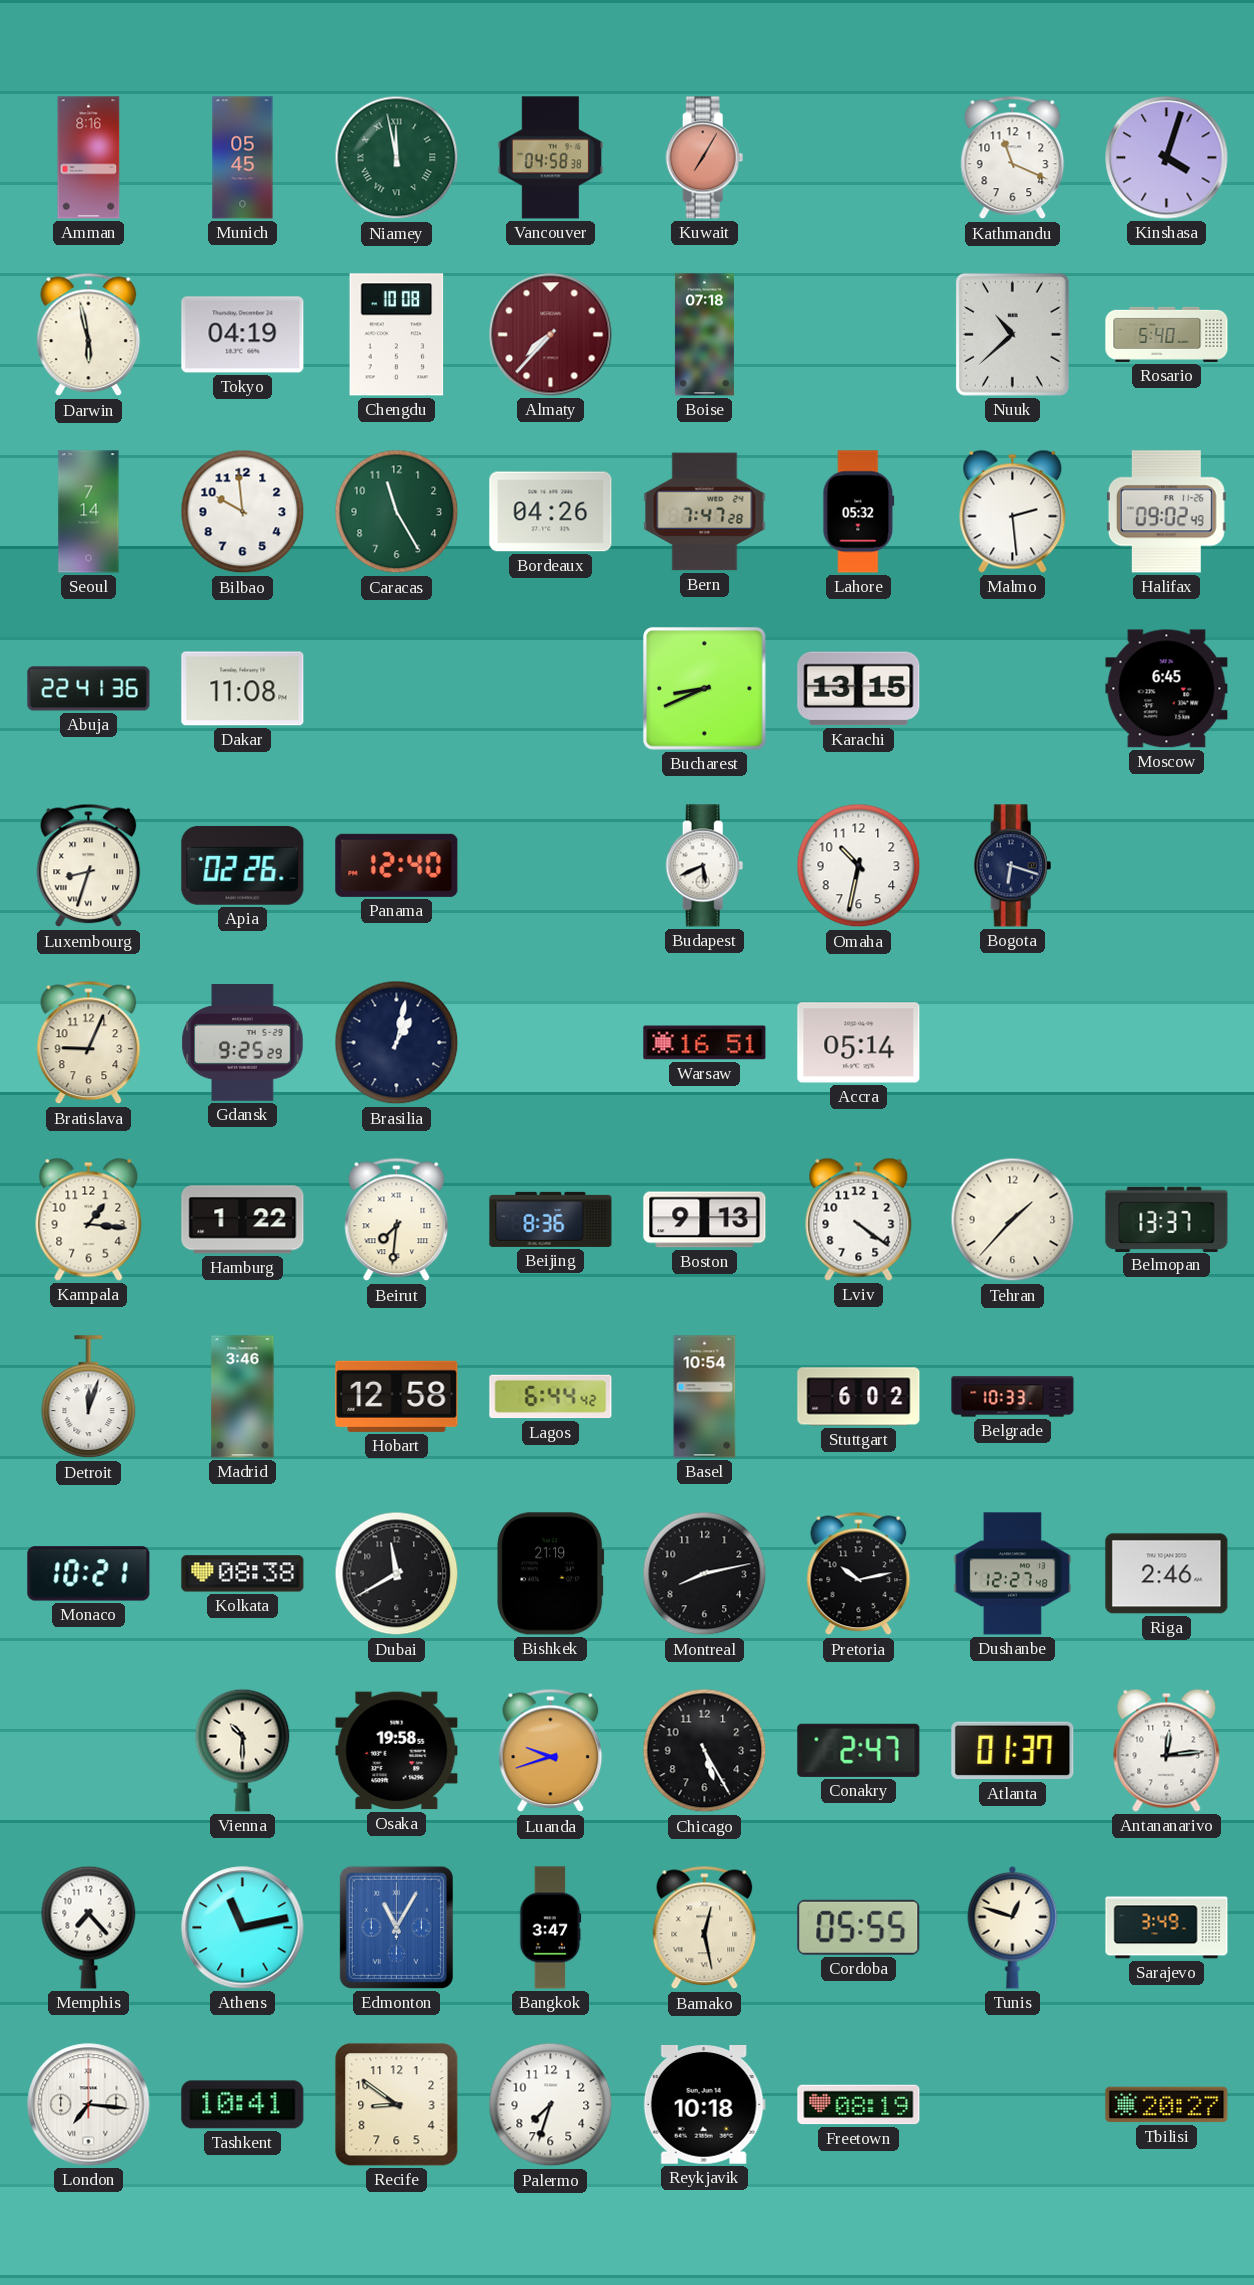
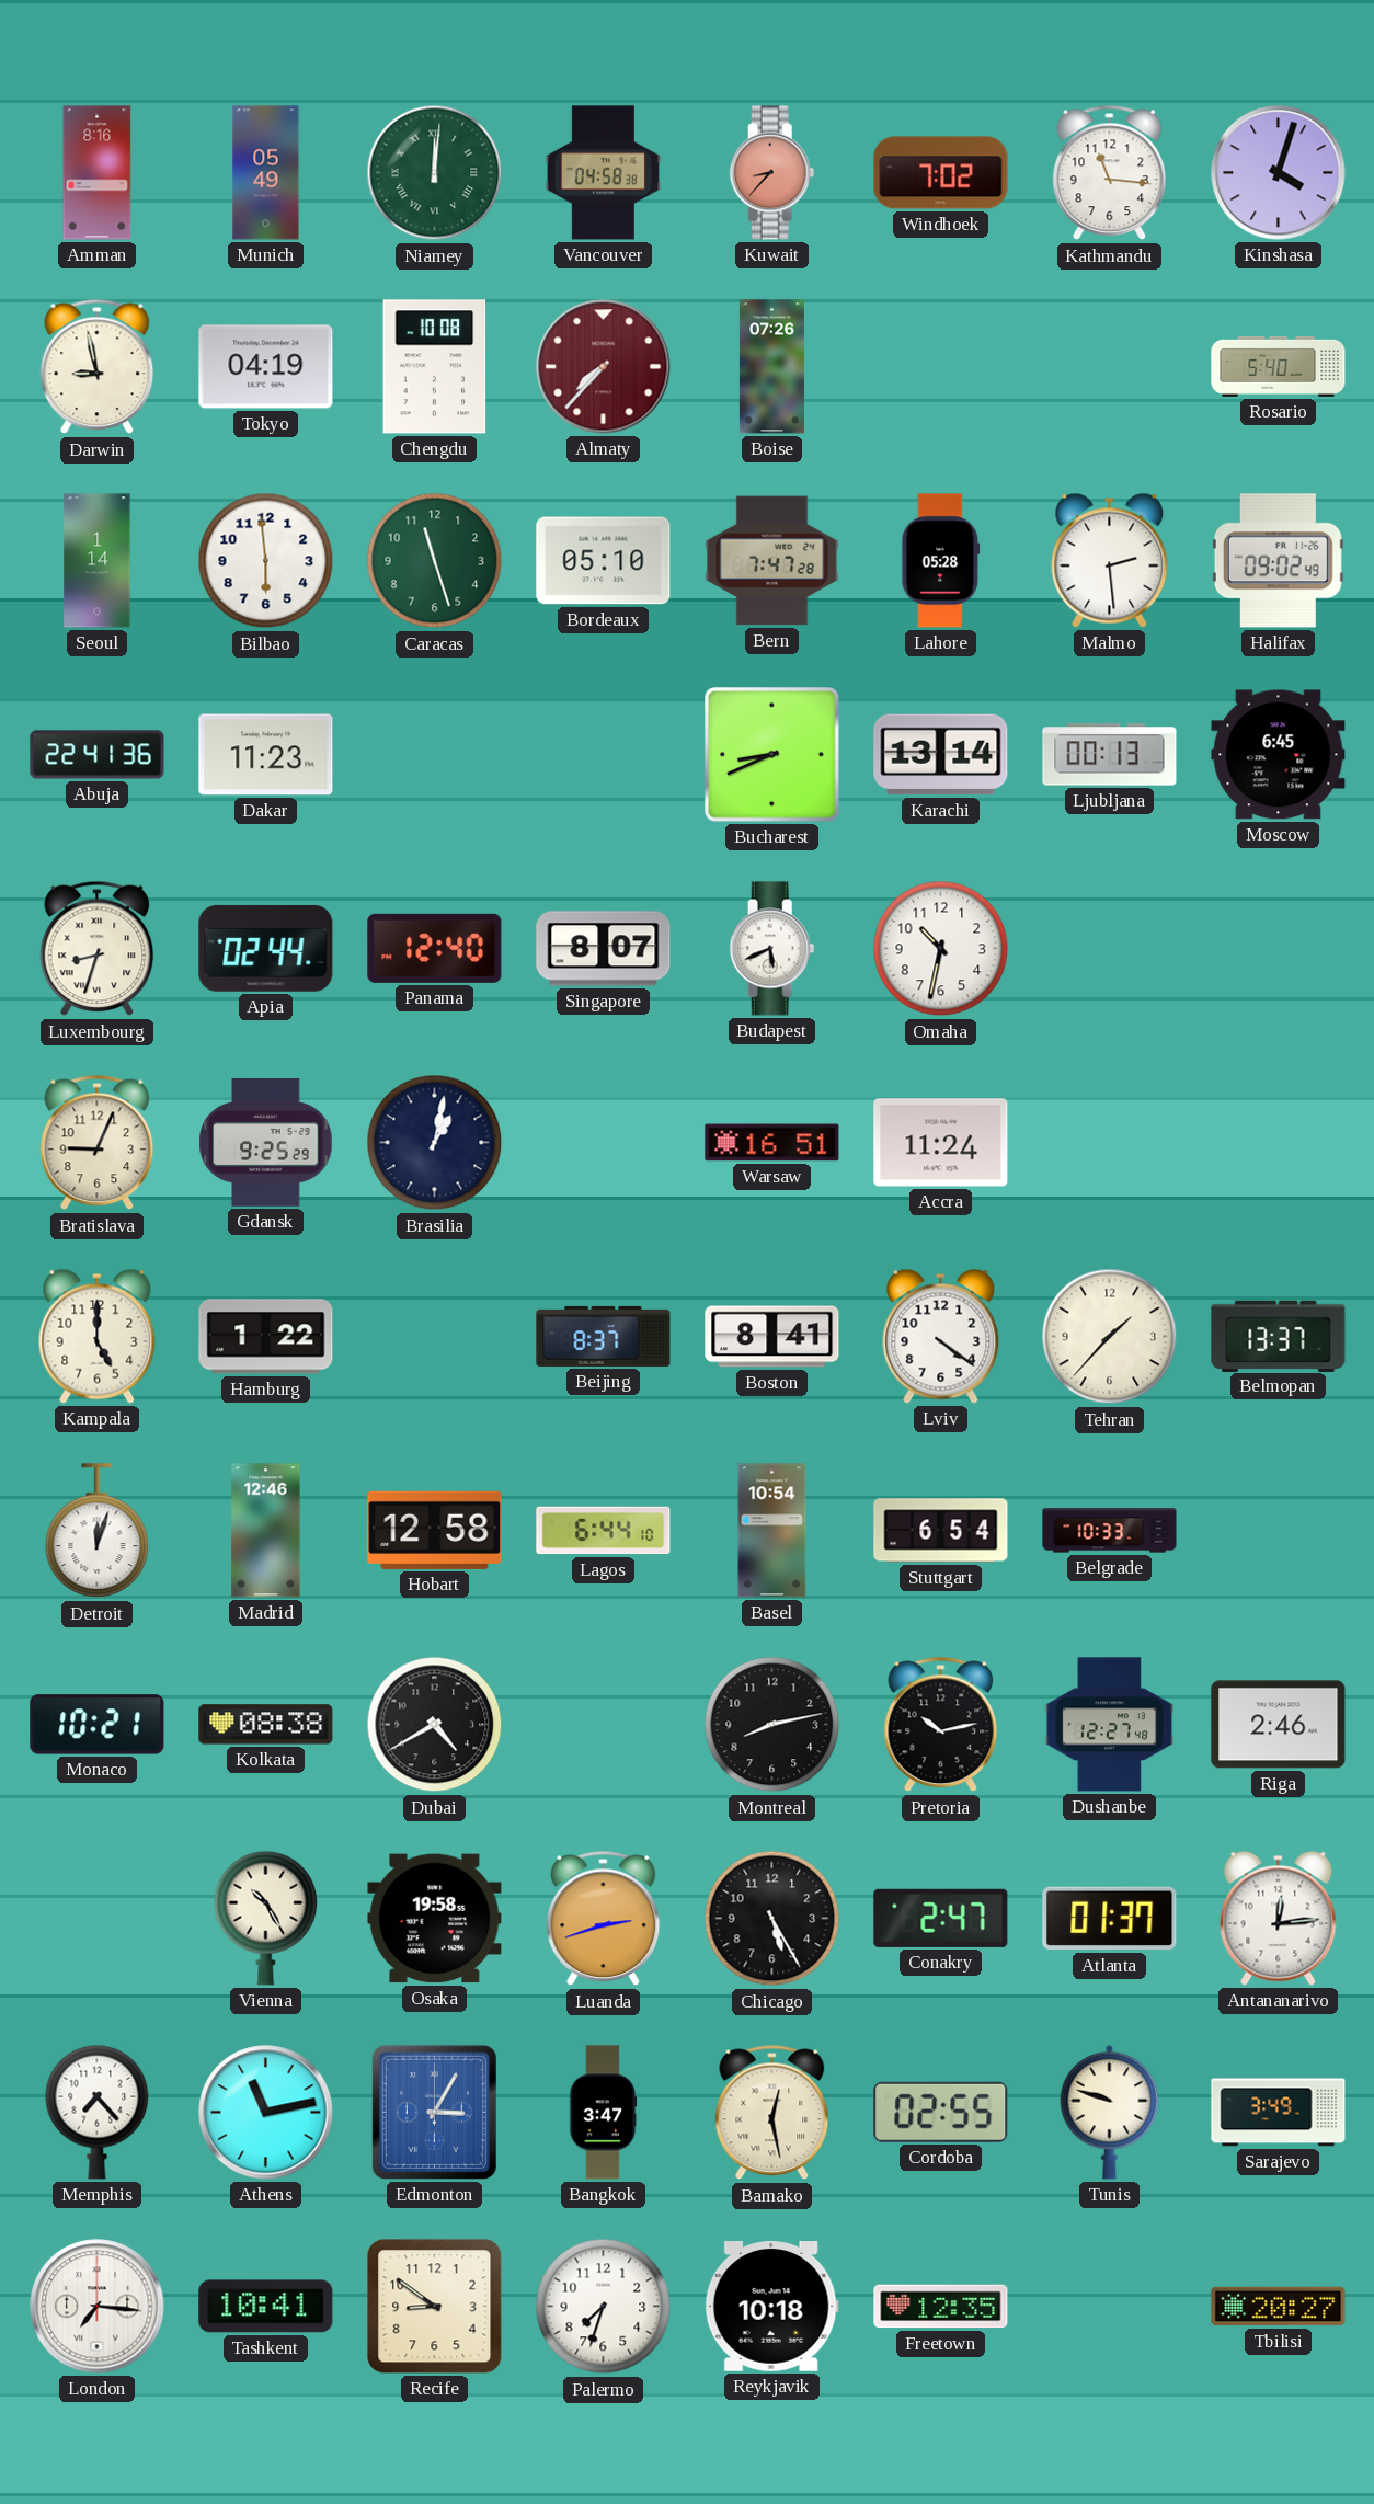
Munich: 05:45 -> 05:49 (266, 173)
Niamey: 11:58 -> 12:01 (435, 173)
Kuwait: 7:05 -> 8:37 (772, 173)
Windhoek: none -> 7:02 (941, 173)
Kathmandu: 11:19 -> 11:16 (1110, 173)
Darwin: 5:58 -> 8:58 (98, 367)
Boise: 07:18 -> 07:26 (771, 367)
Nuuk: 10:38 -> none (1012, 334)
Seoul: 7:14 -> 1:14 (98, 561)
Bilbao: 9:59 -> 5:59 (266, 561)
Caracas: 11:25 -> 11:27 (435, 561)
Bordeaux: 04:26 -> 05:10 (604, 561)
Lahore: 05:32 -> 05:28 (941, 561)
Dakar: 11:08 -> 11:23 (266, 755)
Karachi: 13:15 -> 13:14 (941, 755)
Ljubljana: none -> 00:13 (1110, 755)
Apia: 02:26 -> 02:44 (266, 948)
Singapore: none -> 8:07 (604, 949)
Bogota: 6:18 -> none (1013, 866)
Accra: 05:14 -> 11:24 (941, 1143)
Kampala: 1:16 -> 5:00 (98, 1336)
Beirut: 7:31 -> none (397, 1220)
Beijing: 8:36 -> 8:37 (604, 1336)
Boston: 9:13 -> 8:41 (772, 1337)
Madrid: 3:46 -> 12:46 (266, 1531)
Lagos: 6:44:42 -> 6:44:10 (604, 1531)
Stuttgart: 6:02 -> 6:54 (941, 1531)
Dubai: 11:40 -> 4:40 (435, 1725)
Bishkek: 21:19 -> none (551, 1574)
Vienna: 10:30 -> 10:25 (266, 1918)
Luanda: 9:42 -> 2:42 (604, 1919)
Edmonton: 11:05 -> 3:05 (434, 2112)
Cordoba: 05:55 -> 02:55 (941, 2112)
Tunis: 12:48 -> 9:48 (1110, 2112)
Freetown: 08:19 -> 12:35 (941, 2307)
